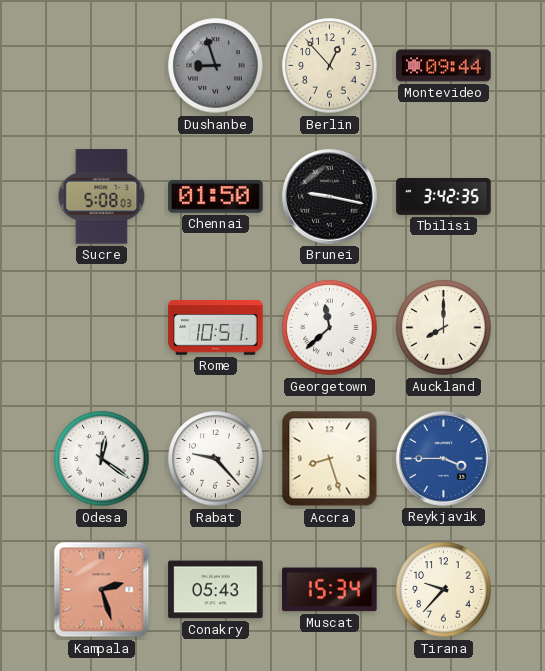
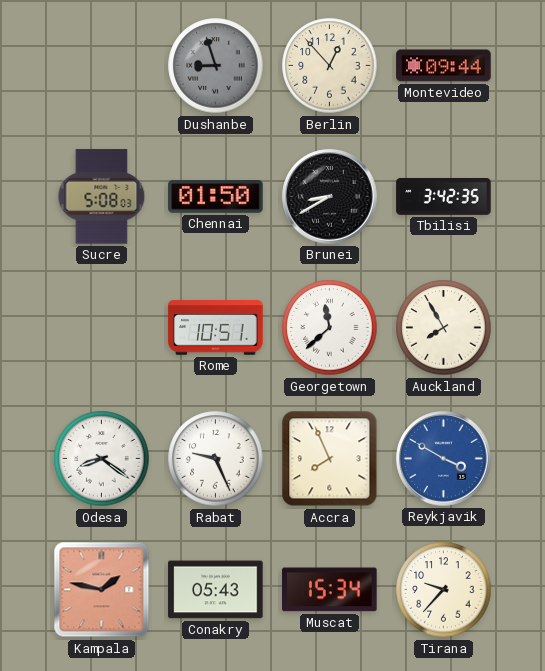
Brunei: 9:17 -> 8:40 (330, 197)
Auckland: 8:00 -> 7:55 (444, 328)
Odesa: 12:21 -> 8:21 (102, 459)
Rabat: 9:23 -> 9:26 (216, 459)
Accra: 8:27 -> 7:56 (330, 459)
Reykjavik: 3:45 -> 3:50 (444, 459)
Kampala: 2:27 -> 1:47 (102, 590)
